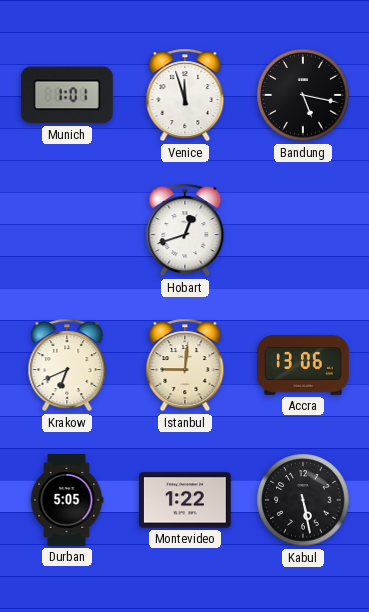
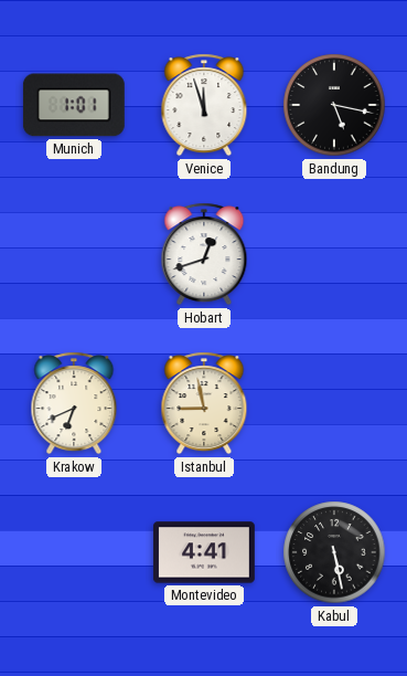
Istanbul: 9:01 -> 8:58 (204, 403)
Accra: 13:06 -> none (304, 366)
Durban: 5:05 -> none (67, 501)
Montevideo: 1:22 -> 4:41 (204, 552)
